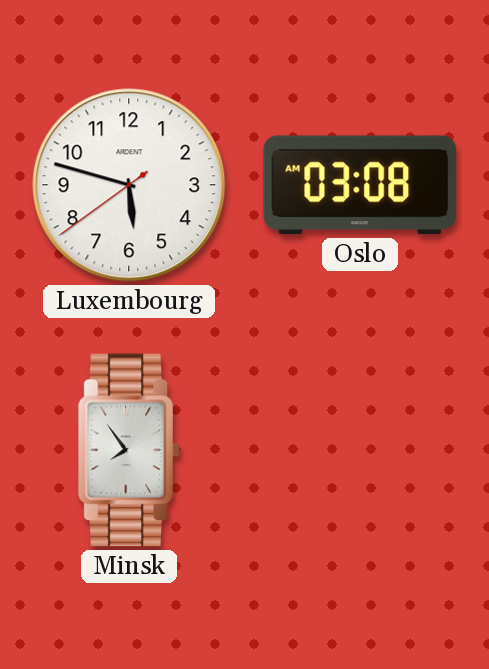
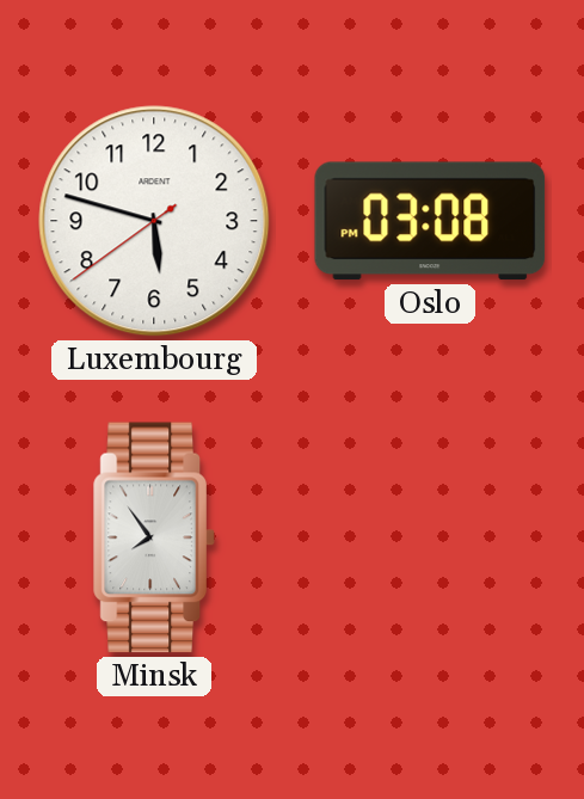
Oslo: 03:08 AM -> 03:08 PM (430, 221)
